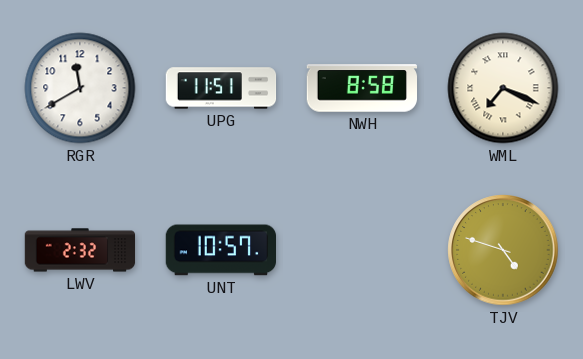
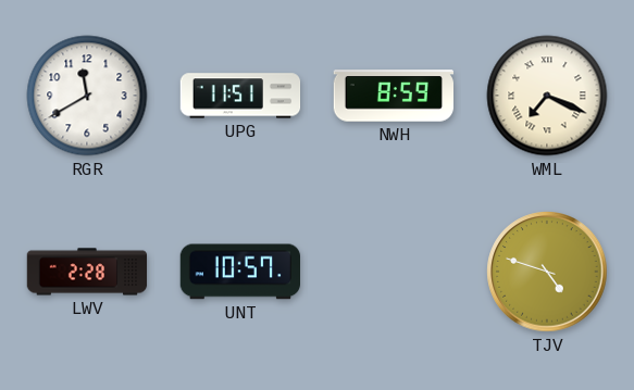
NWH: 8:58 -> 8:59 (394, 96)
LWV: 2:32 -> 2:28 (87, 272)
